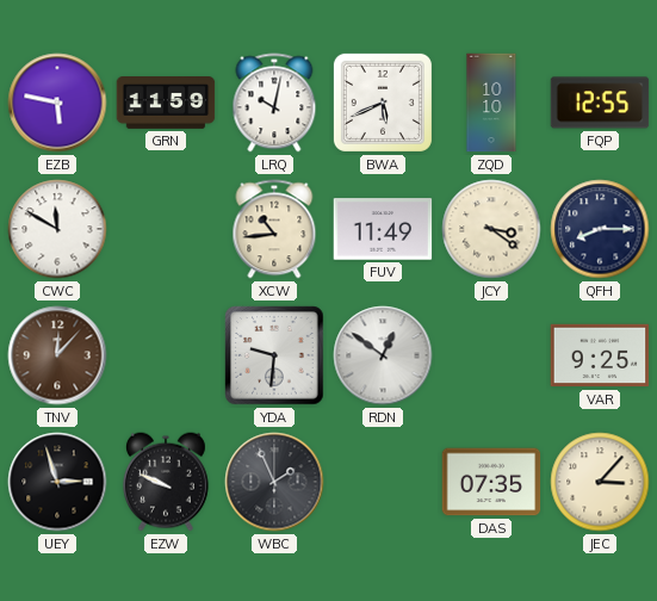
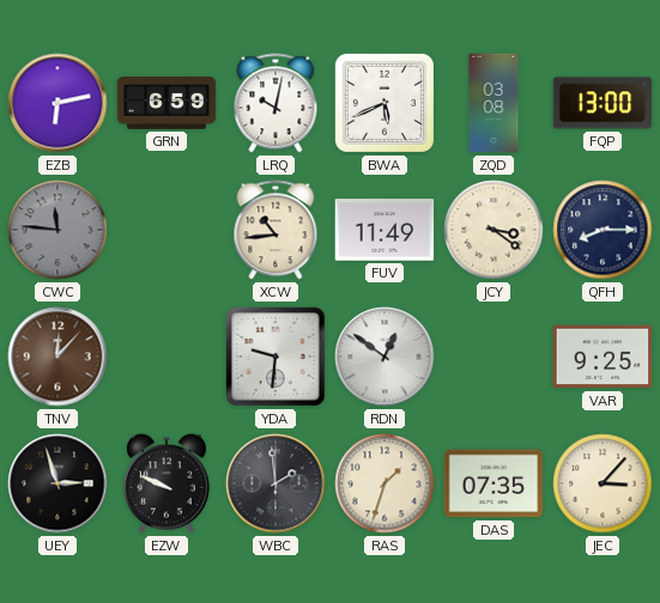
EZB: 5:47 -> 6:13 (57, 103)
GRN: 11:59 -> 6:59 (166, 104)
ZQD: 10:10 -> 03:08 (494, 103)
FQP: 12:55 -> 13:00 (603, 103)
CWC: 11:50 -> 11:46 (57, 230)
CWC dial: white -> grey (57, 230)
WBC: 1:56 -> 1:59 (275, 483)
RAS: none -> 1:33 (385, 483)
